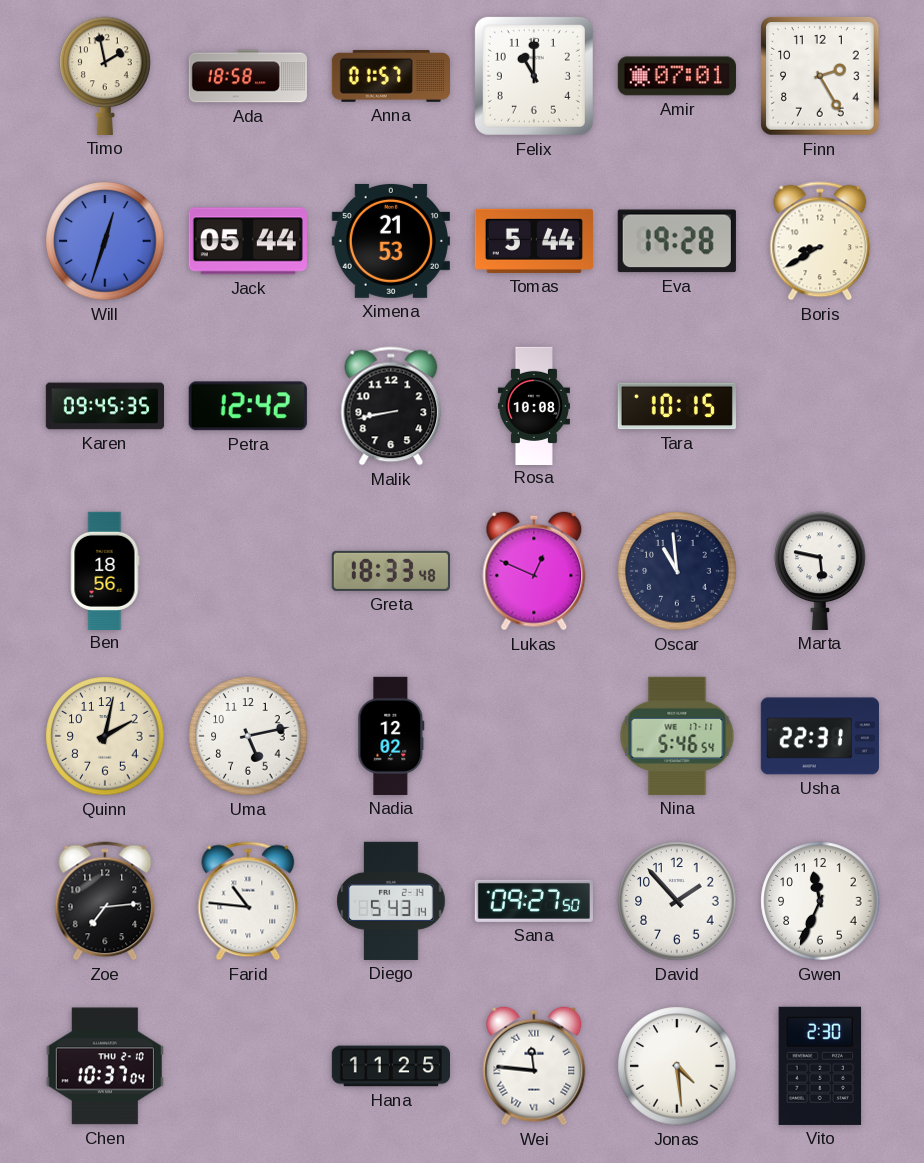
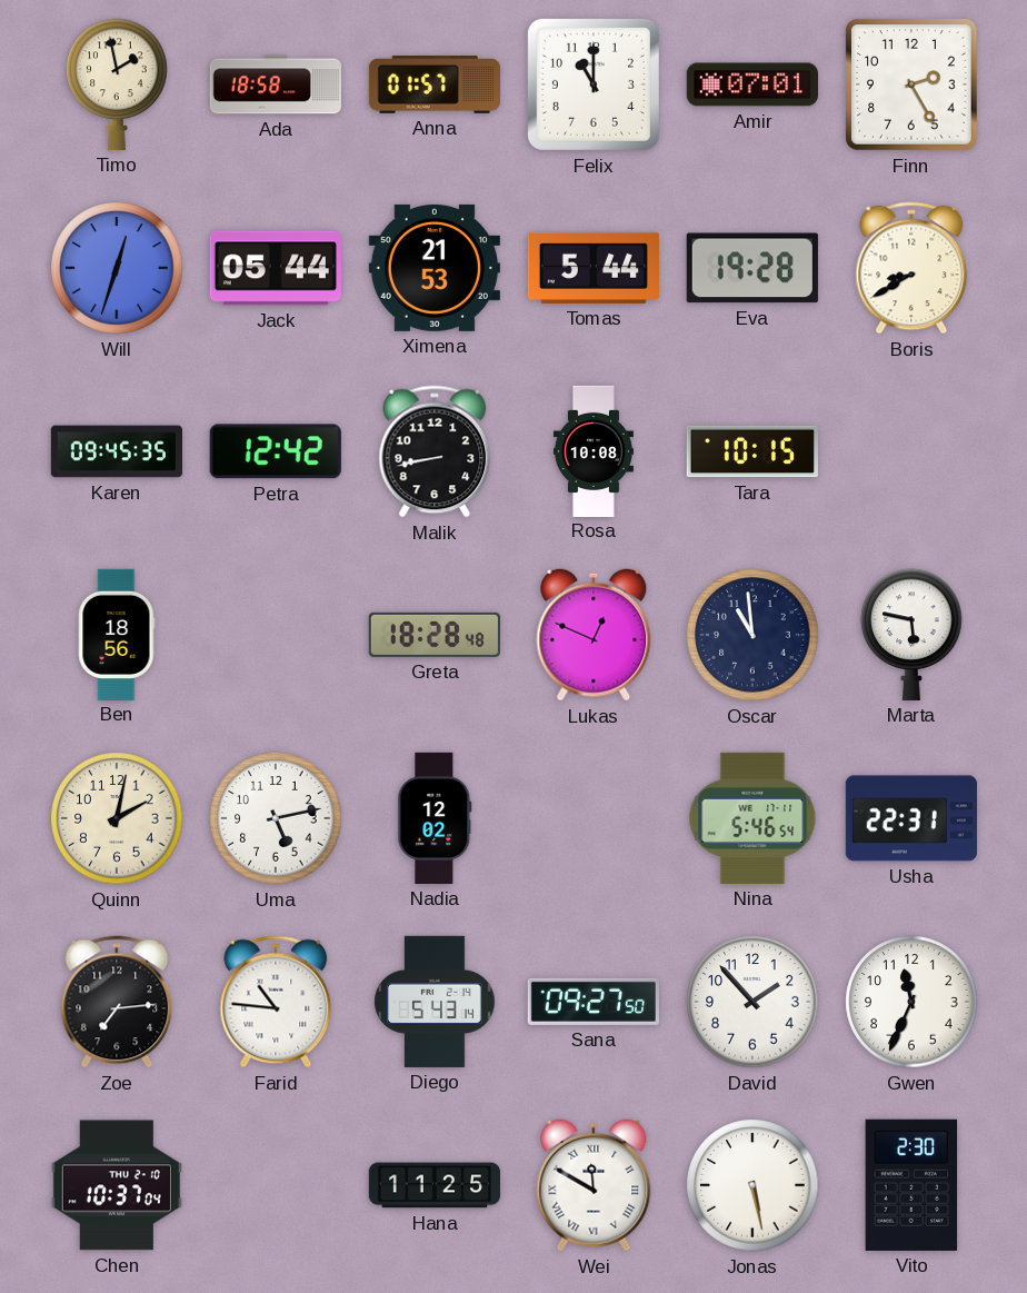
Greta: 18:33 -> 18:28 (435, 635)
Wei: 11:46 -> 11:50 (594, 1185)
Jonas: 4:29 -> 5:28 (752, 1185)
